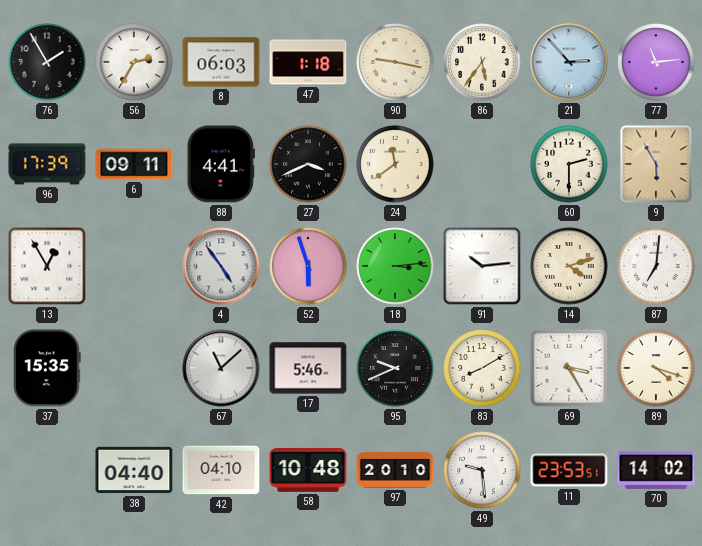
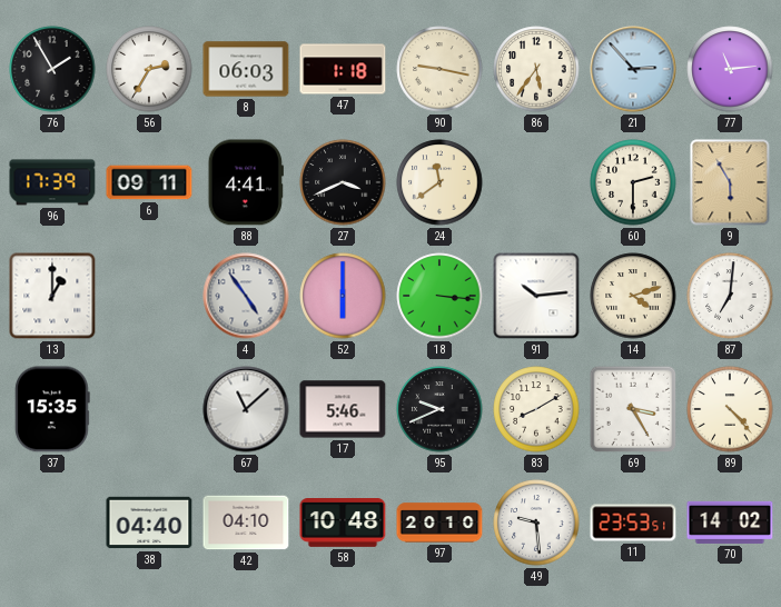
13: 12:55 -> 1:00 (52, 296)
52: 5:57 -> 6:00 (343, 296)
18: 3:14 -> 3:16 (439, 296)
89: 4:18 -> 4:23 (730, 409)
